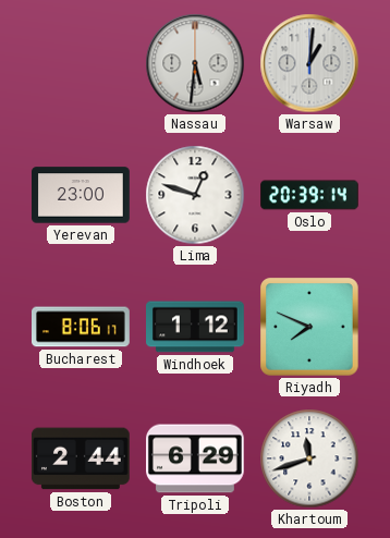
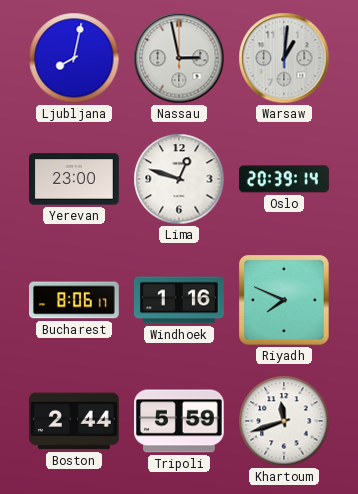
Ljubljana: none -> 8:02 (74, 58)
Nassau: 5:31 -> 2:58 (179, 58)
Windhoek: 1:12 -> 1:16 (180, 300)
Tripoli: 6:29 -> 5:59 (180, 421)
